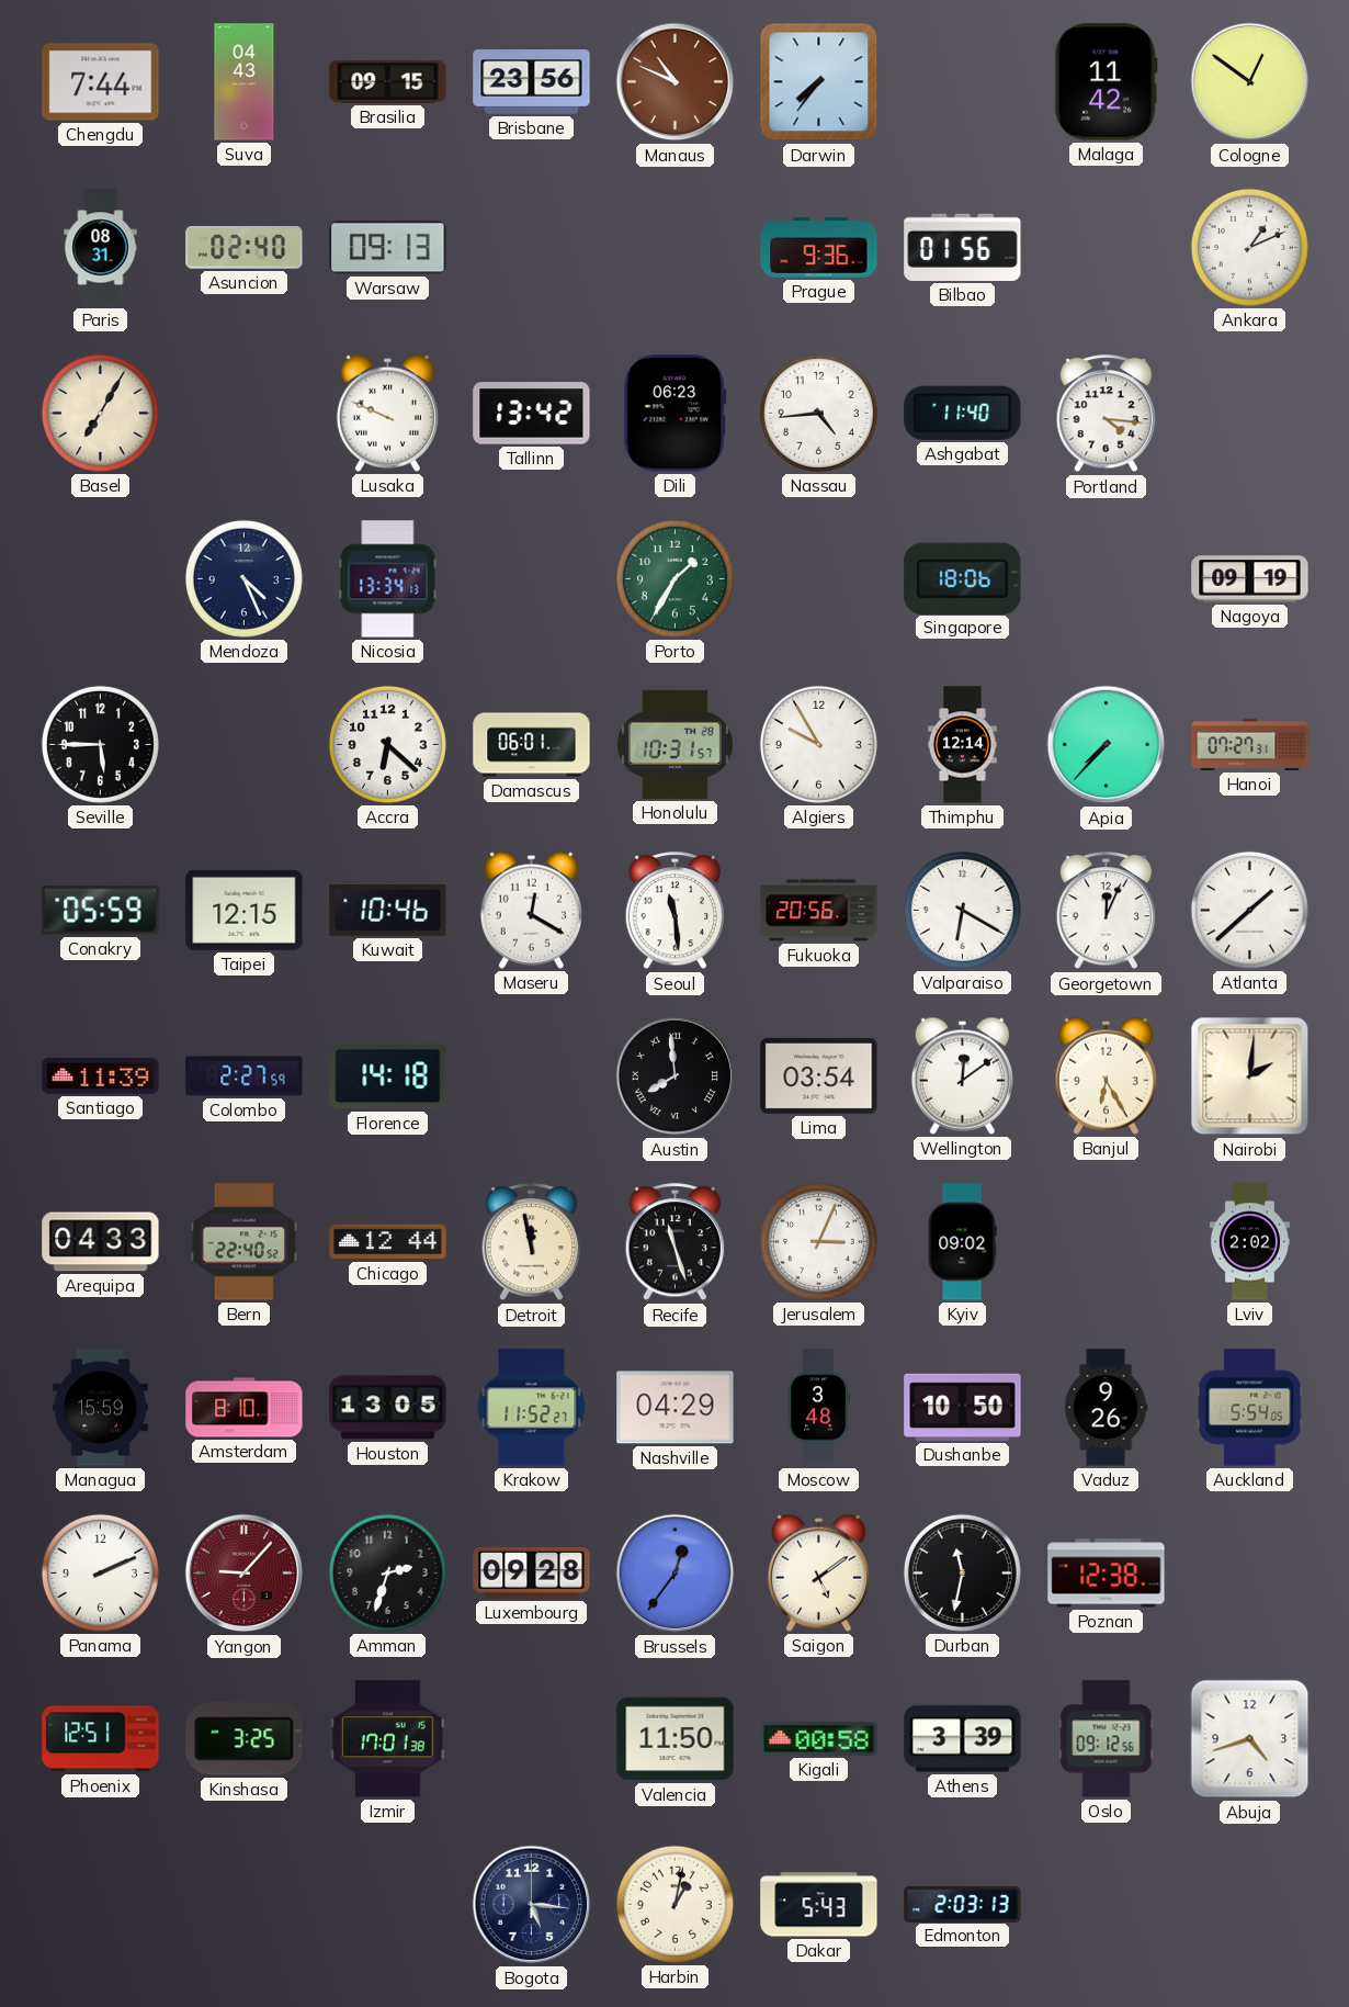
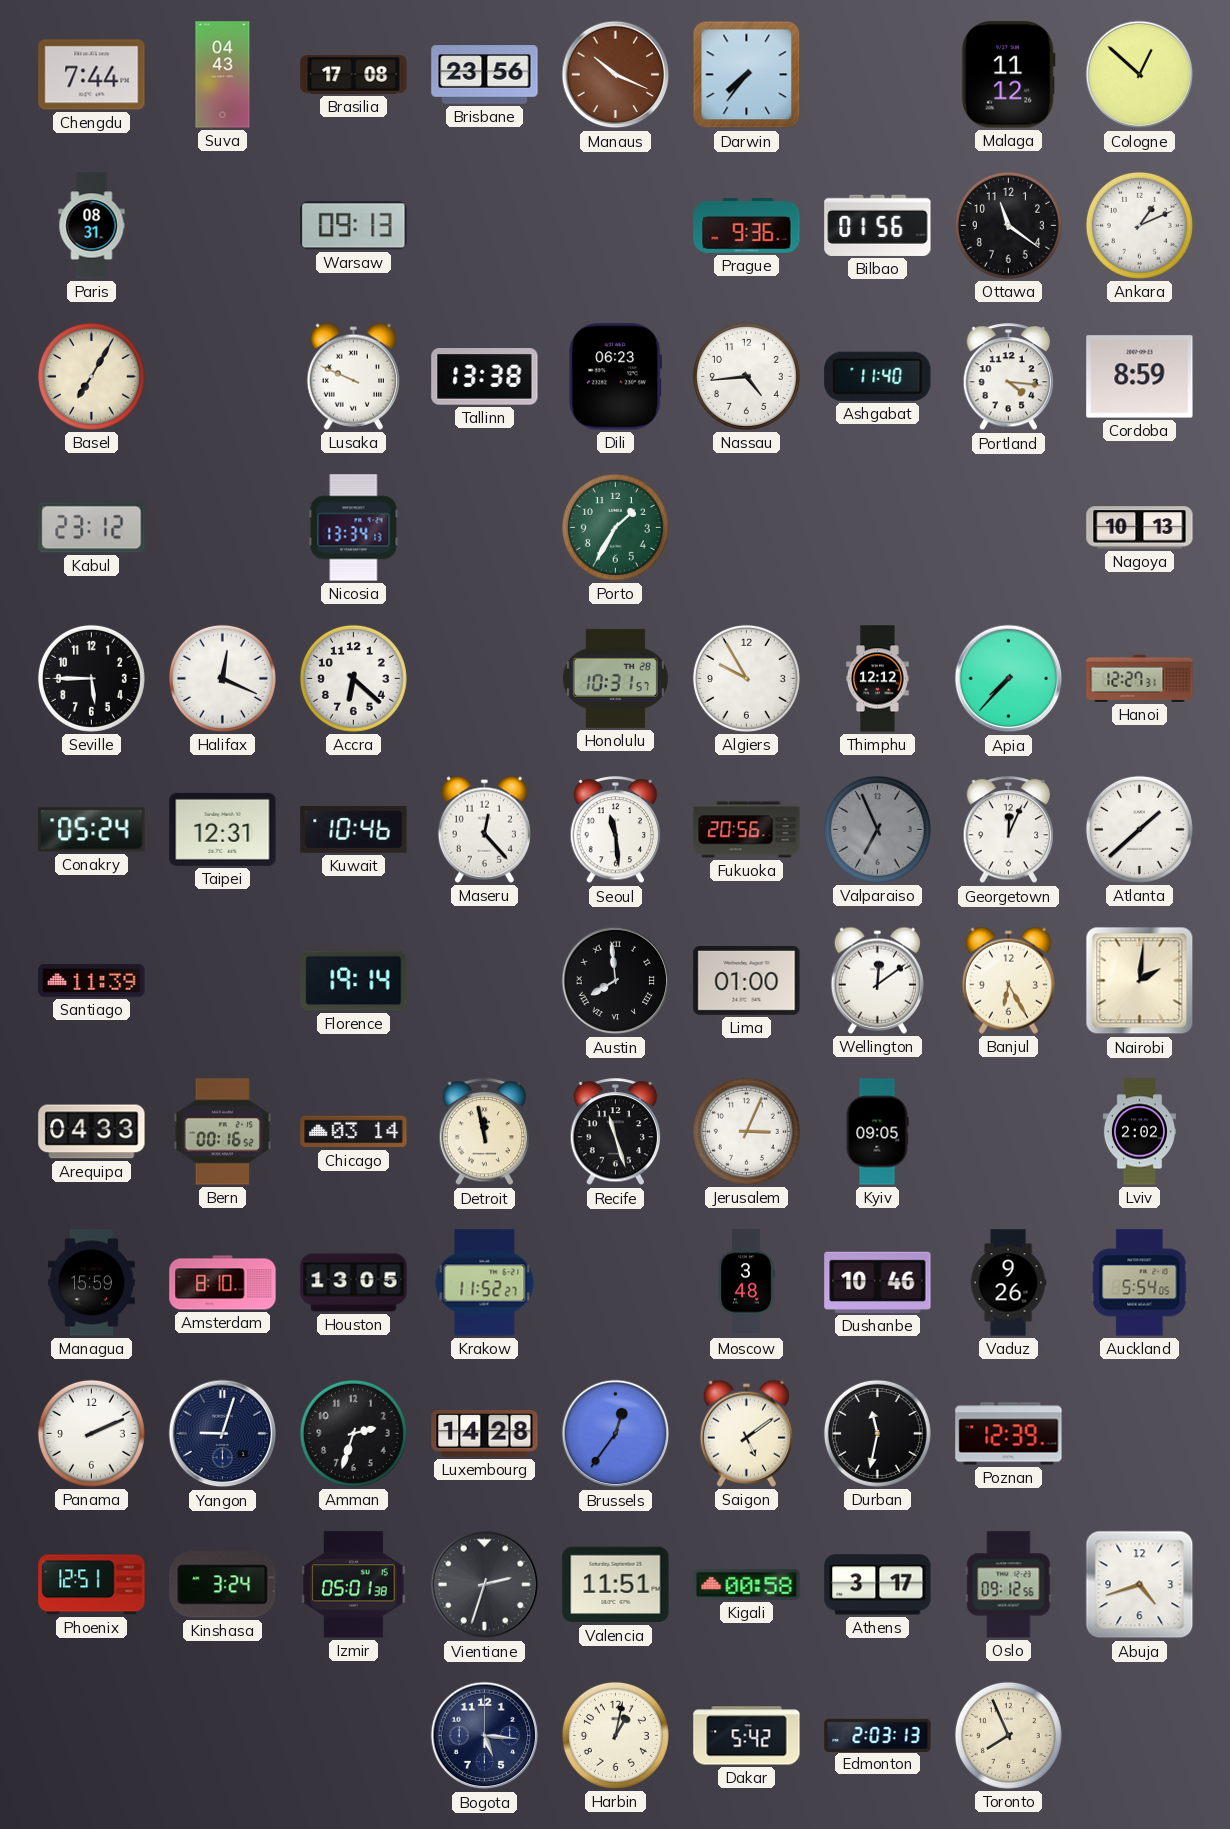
Brasilia: 09:15 -> 17:08 (354, 75)
Manaus: 10:49 -> 10:19 (616, 75)
Malaga: 11:42 -> 11:12 (1008, 75)
Cologne: 12:51 -> 12:52 (1140, 75)
Asuncion: 02:40 -> none (245, 248)
Ottawa: none -> 11:21 (1008, 225)
Tallinn: 13:42 -> 13:38 (485, 377)
Cordoba: none -> 8:59 (1140, 377)
Kabul: none -> 23:12 (92, 528)
Mendoza: 4:26 -> none (243, 578)
Singapore: 18:06 -> none (963, 578)
Nagoya: 09:19 -> 10:13 (1140, 528)
Halifax: none -> 12:19 (222, 678)
Damascus: 06:01 -> none (532, 745)
Thimphu: 12:14 -> 12:12 (878, 679)
Hanoi: 07:27 -> 12:27 (1140, 678)
Conakry: 05:59 -> 05:24 (92, 830)
Taipei: 12:15 -> 12:31 (223, 829)
Maseru: 12:20 -> 12:23 (484, 829)
Valparaiso: 6:20 -> 6:56 (877, 829)
Valparaiso dial: white -> grey (877, 829)
Colombo: 2:27 -> none (245, 1076)
Florence: 14:18 -> 19:14 (354, 981)
Lima: 03:54 -> 01:00 (747, 980)
Bern: 22:40 -> 00:16 (222, 1132)
Chicago: 12:44 -> 03:14 (354, 1132)
Kyiv: 09:02 -> 09:05 (877, 1132)
Nashville: 04:29 -> none (676, 1408)
Dushanbe: 10:50 -> 10:46 (878, 1282)
Yangon: 9:07 -> 9:03 (223, 1434)
Yangon dial: burgundy -> navy (223, 1434)
Luxembourg: 09:28 -> 14:28 (485, 1434)
Poznan: 12:38 -> 12:39 (1009, 1434)
Kinshasa: 3:25 -> 3:24 (223, 1585)
Izmir: 17:01 -> 05:01 (354, 1585)
Vientiane: none -> 2:33 (485, 1585)
Valencia: 11:50 -> 11:51 (616, 1585)
Athens: 3:39 -> 3:17 (878, 1585)
Dakar: 5:43 -> 5:42 (747, 1736)
Toronto: none -> 7:56 (1008, 1735)
